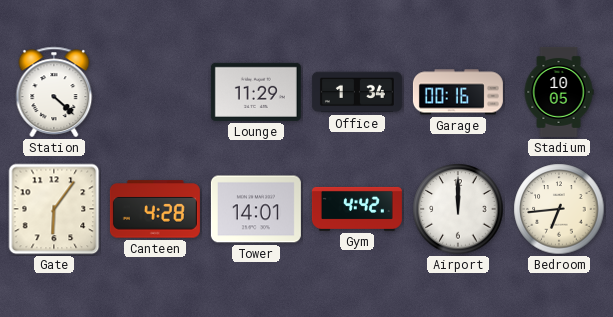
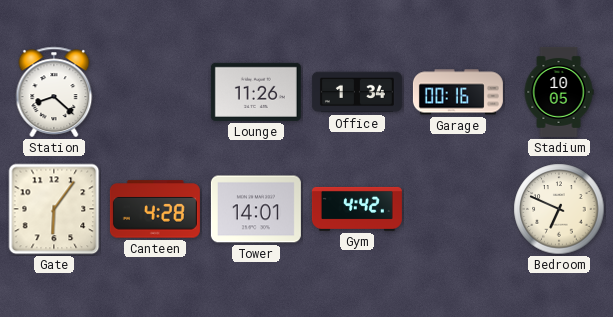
Station: 4:22 -> 8:22 (54, 92)
Lounge: 11:29 -> 11:26 (256, 92)
Airport: 12:00 -> none (458, 209)
Bedroom: 6:44 -> 6:49 (559, 209)
